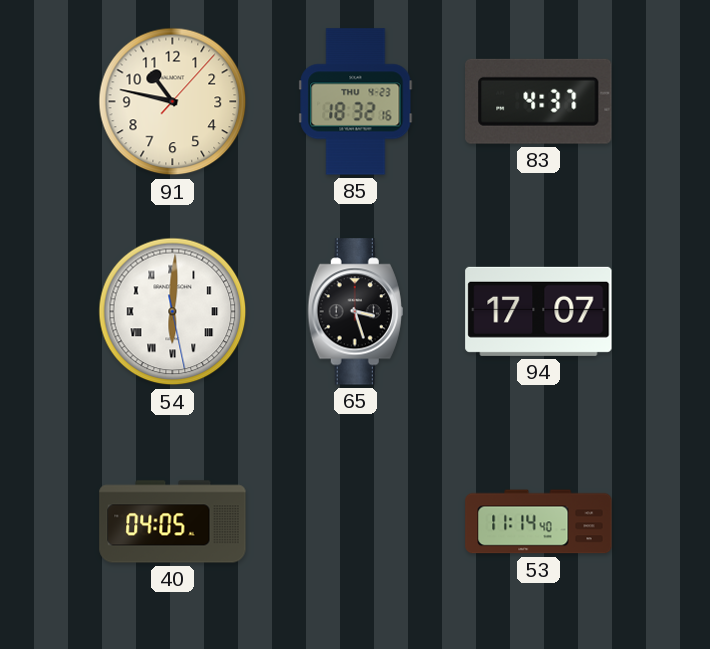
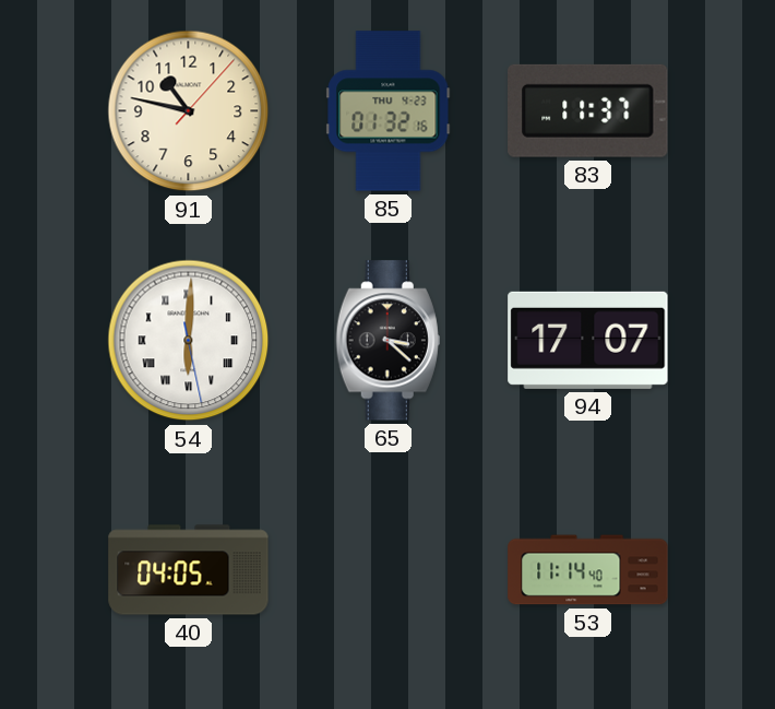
85: 18:32 -> 01:32 (389, 111)
83: 4:37 -> 11:37 (588, 110)
65: 3:27 -> 3:22 (388, 341)
